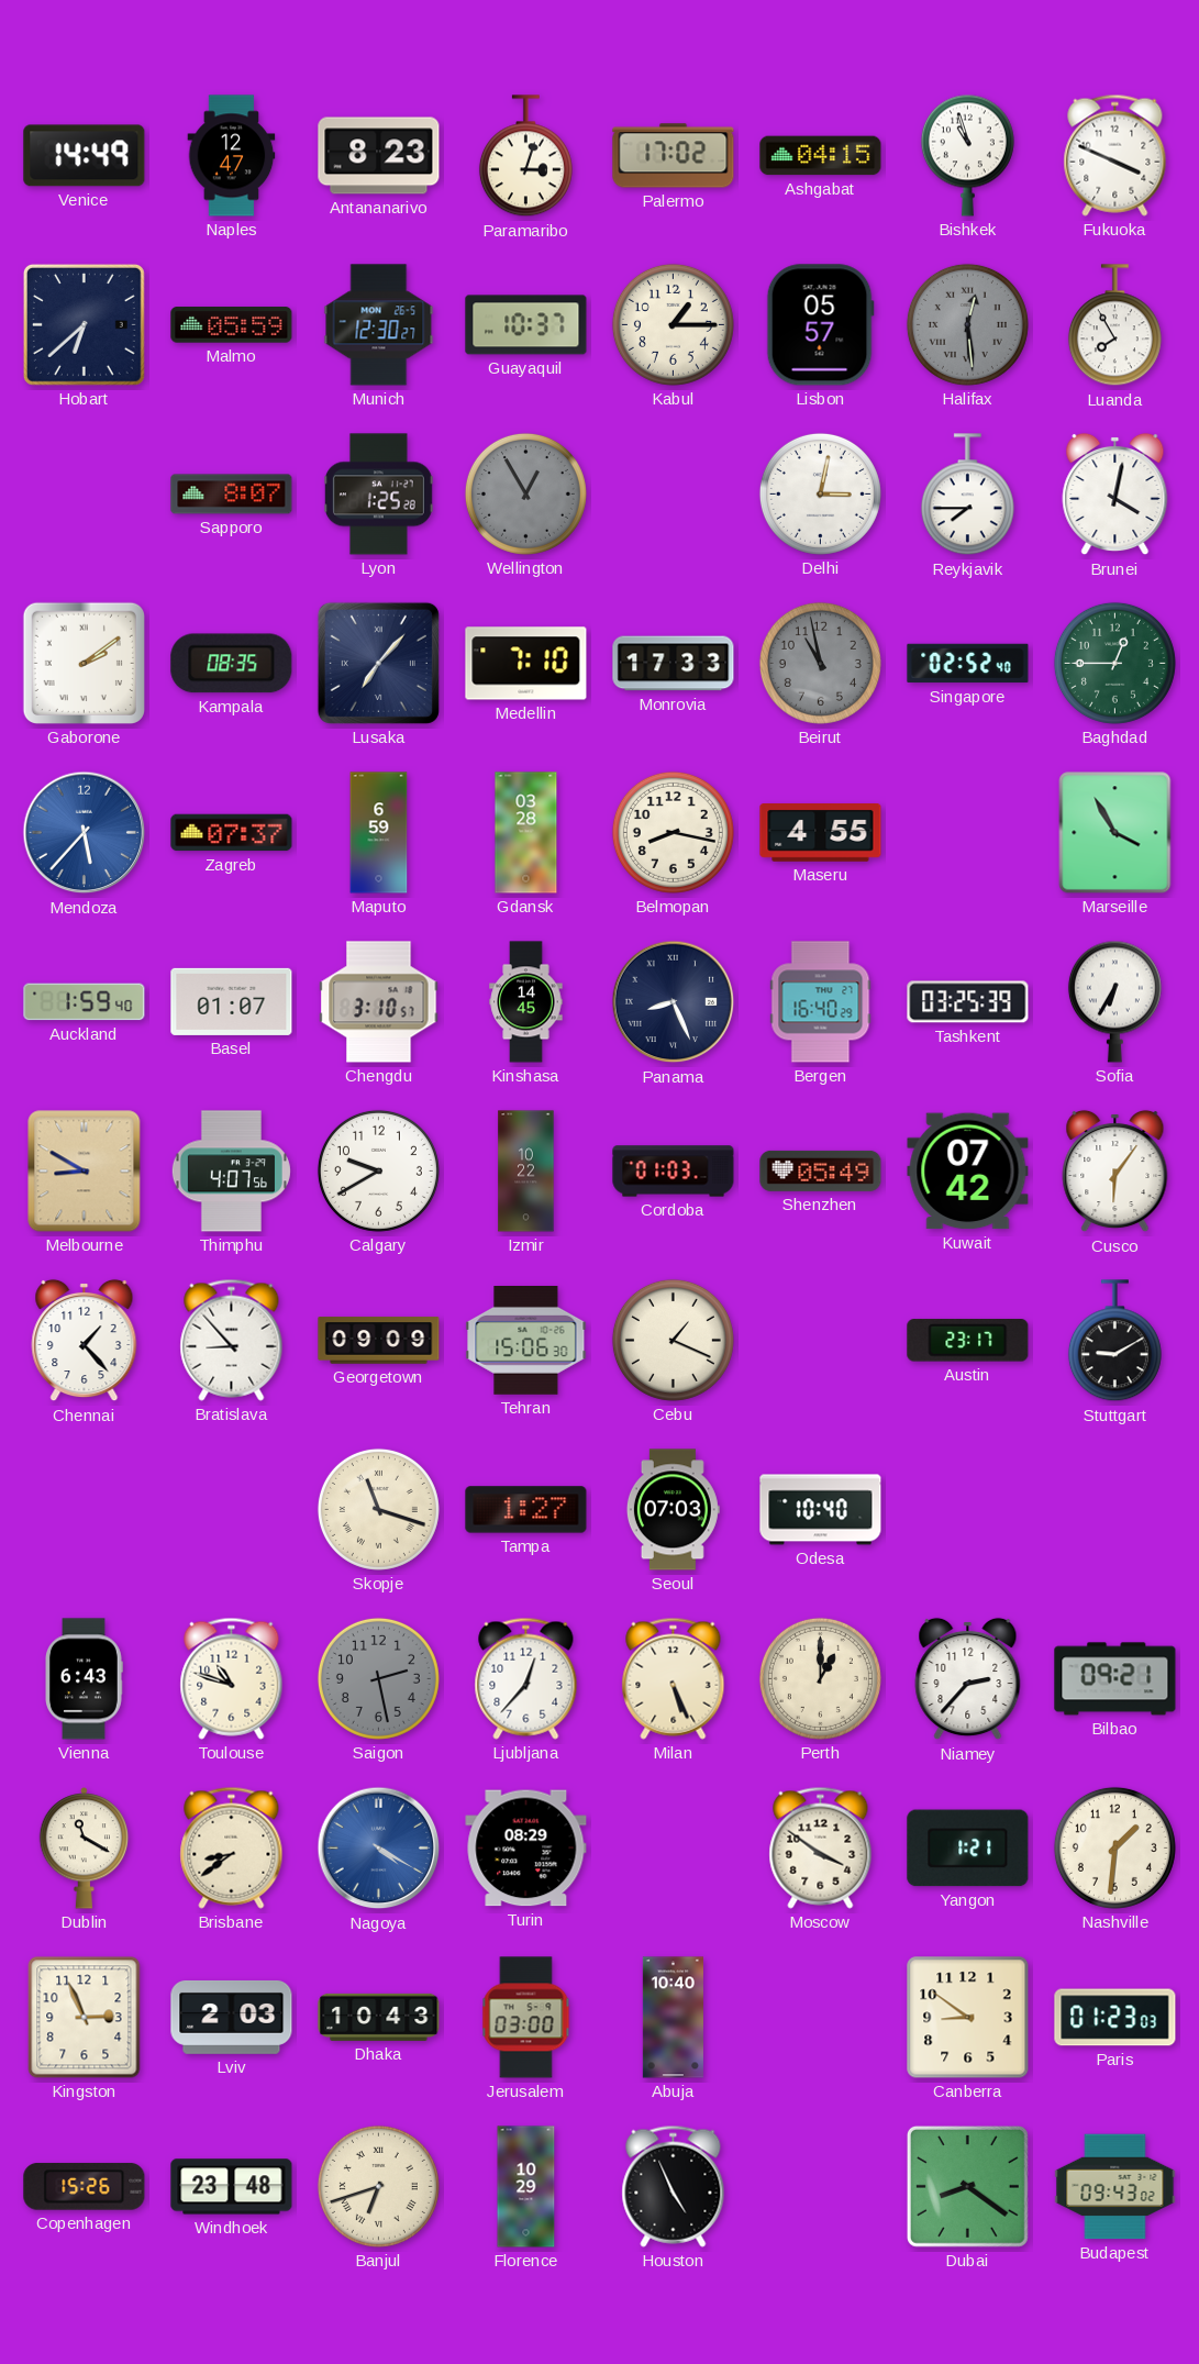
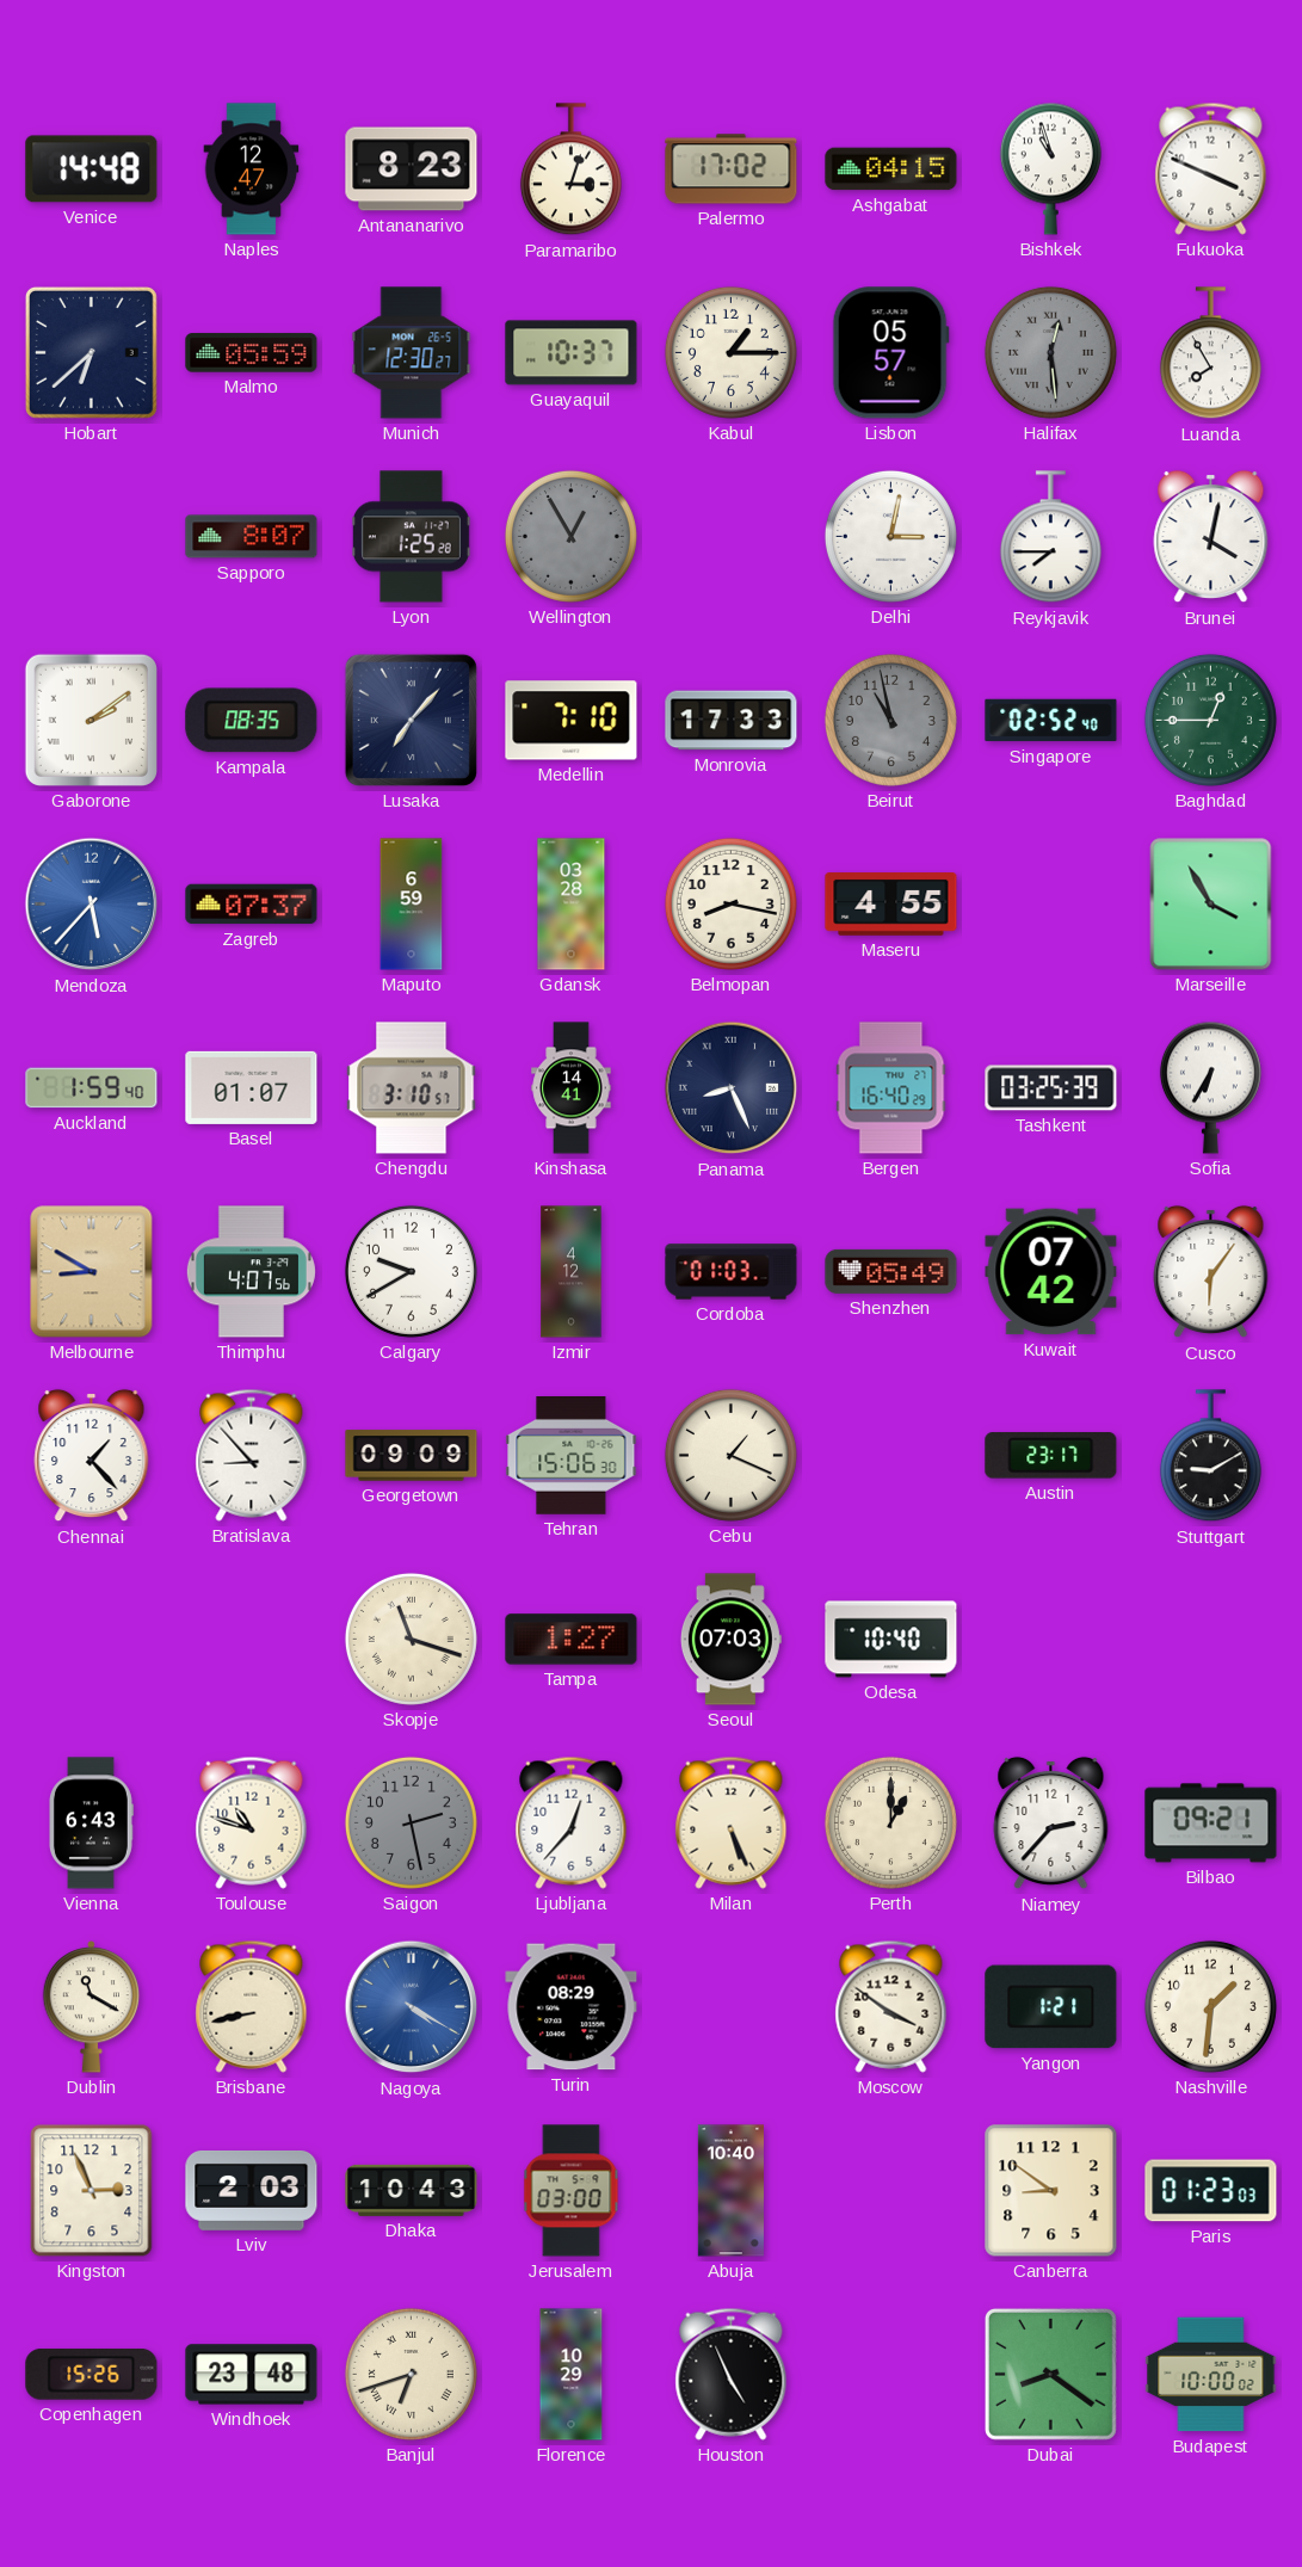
Venice: 14:49 -> 14:48 (92, 169)
Kinshasa: 14:45 -> 14:41 (572, 1088)
Izmir: 10:22 -> 4:12 (572, 1272)
Brisbane: 8:39 -> 8:43 (252, 2006)
Budapest: 09:43 -> 10:00 (1211, 2375)
